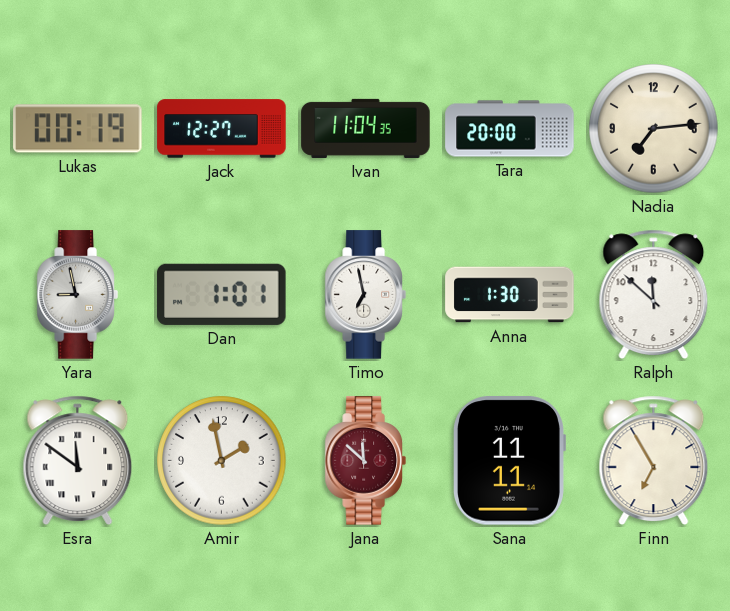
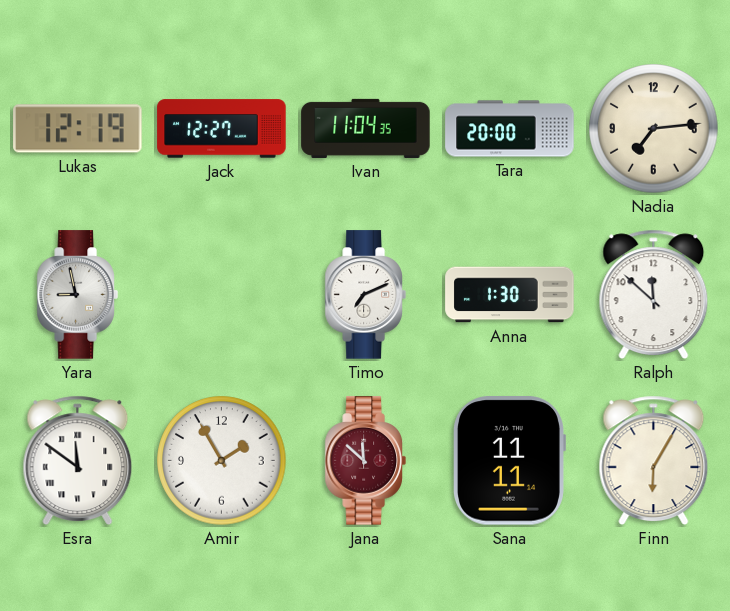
Lukas: 00:19 -> 12:19 (78, 129)
Dan: 1:01 -> none (222, 294)
Timo: 6:58 -> 7:11 (365, 295)
Amir: 1:58 -> 1:55 (222, 461)
Finn: 6:55 -> 6:05 (654, 461)
